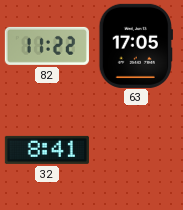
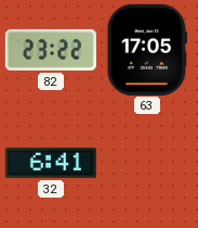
82: 11:22 -> 23:22 (51, 50)
32: 8:41 -> 6:41 (51, 163)
